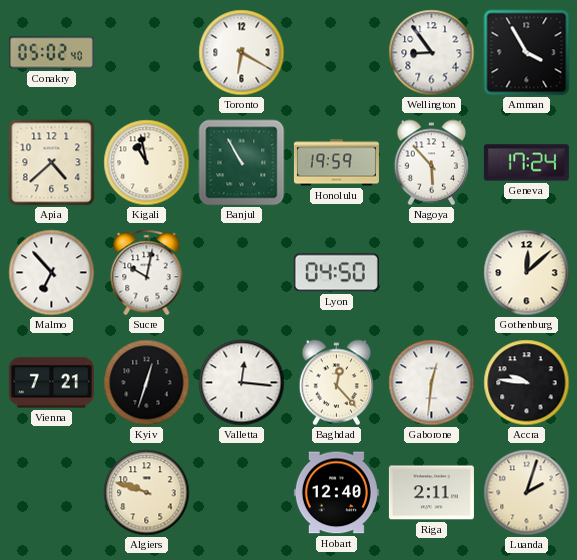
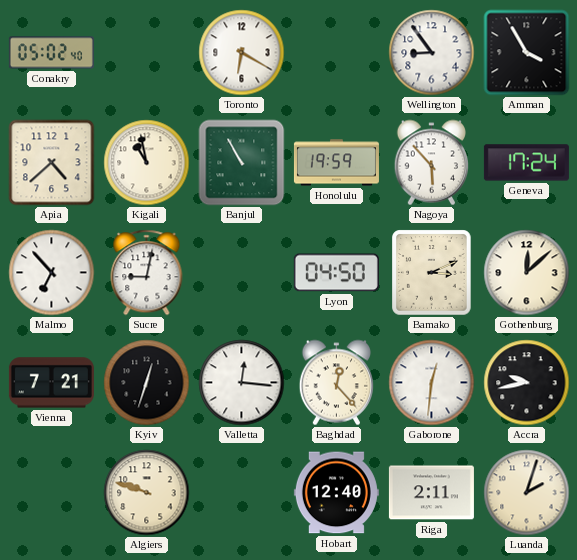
Sucre: 10:02 -> 9:02 (147, 273)
Bamako: none -> 3:11 (432, 273)
Accra: 9:46 -> 9:43 (527, 383)
